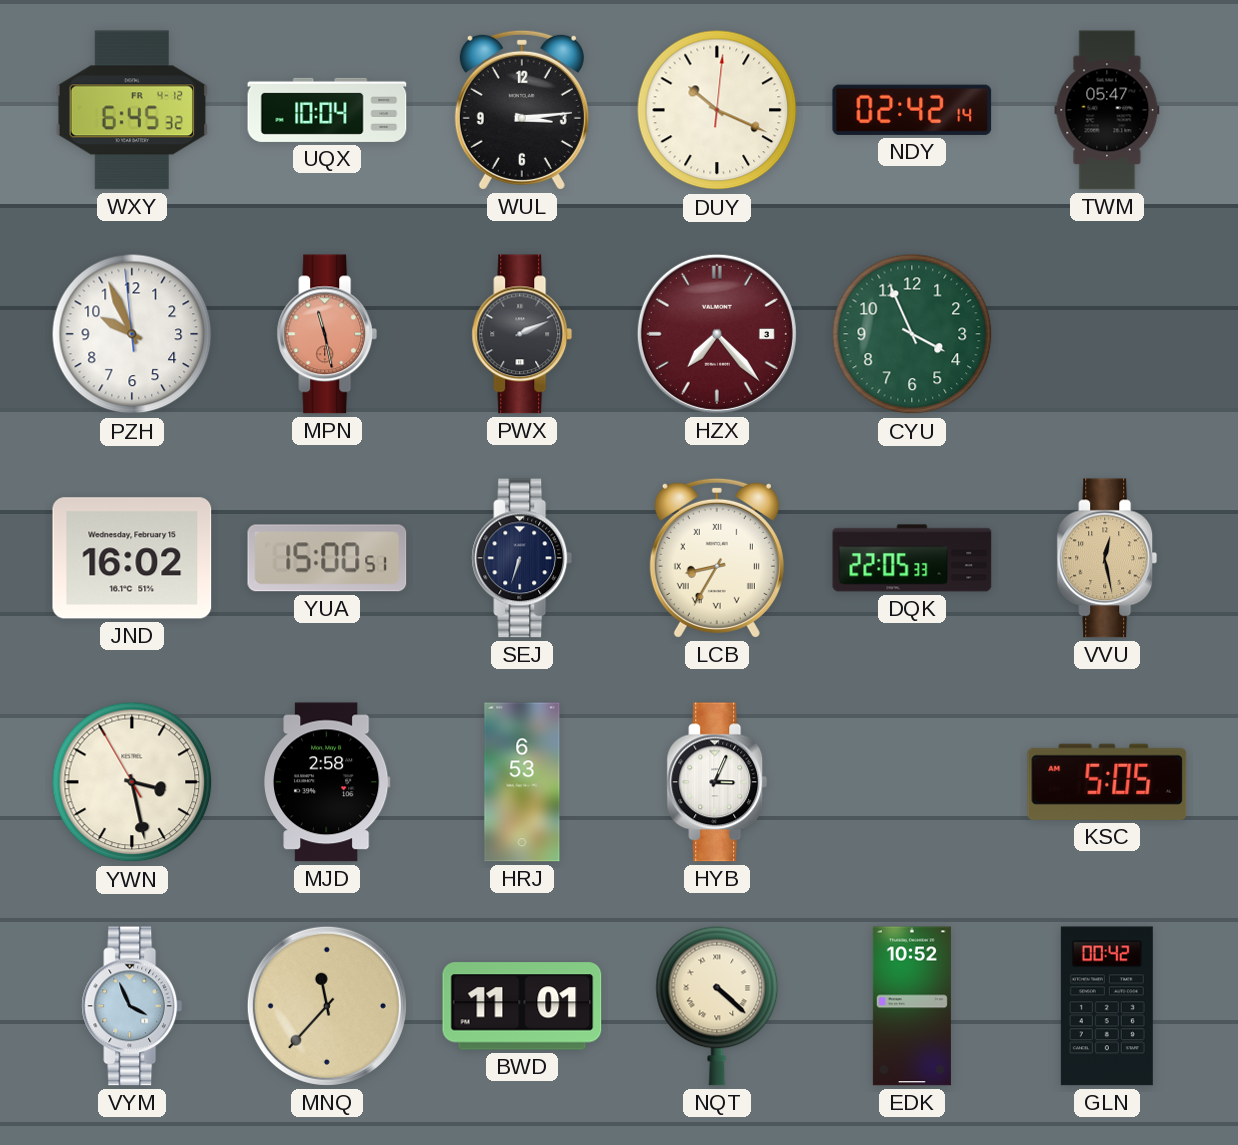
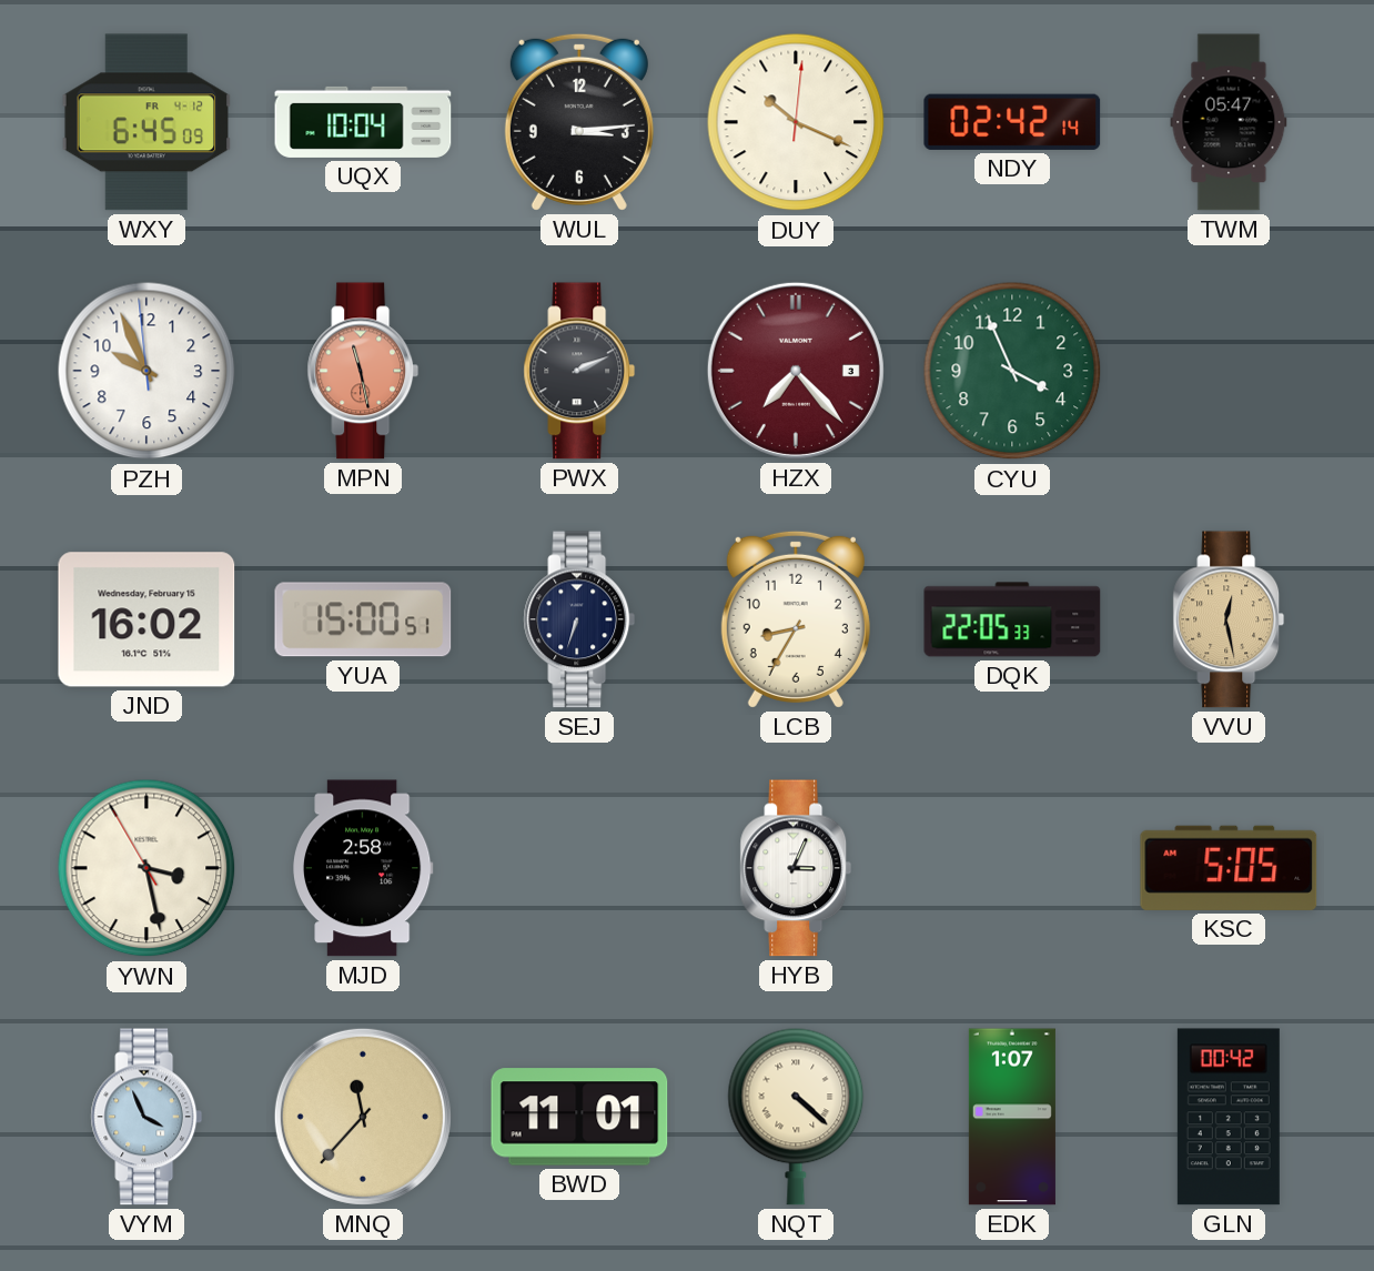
WXY: 6:45:32 -> 6:45:09 (147, 122)
LCB numerals: Roman -> Arabic (796, 619)
HRJ: 6:53 -> none (522, 782)
EDK: 10:52 -> 1:07 (1012, 1117)
